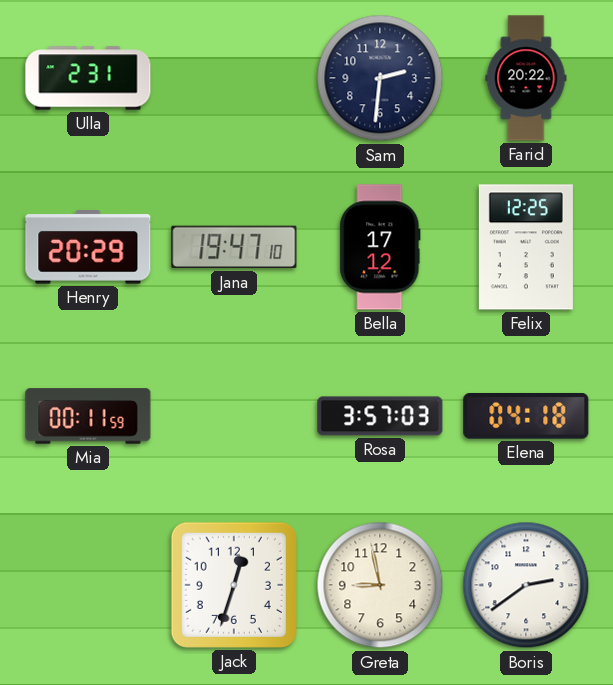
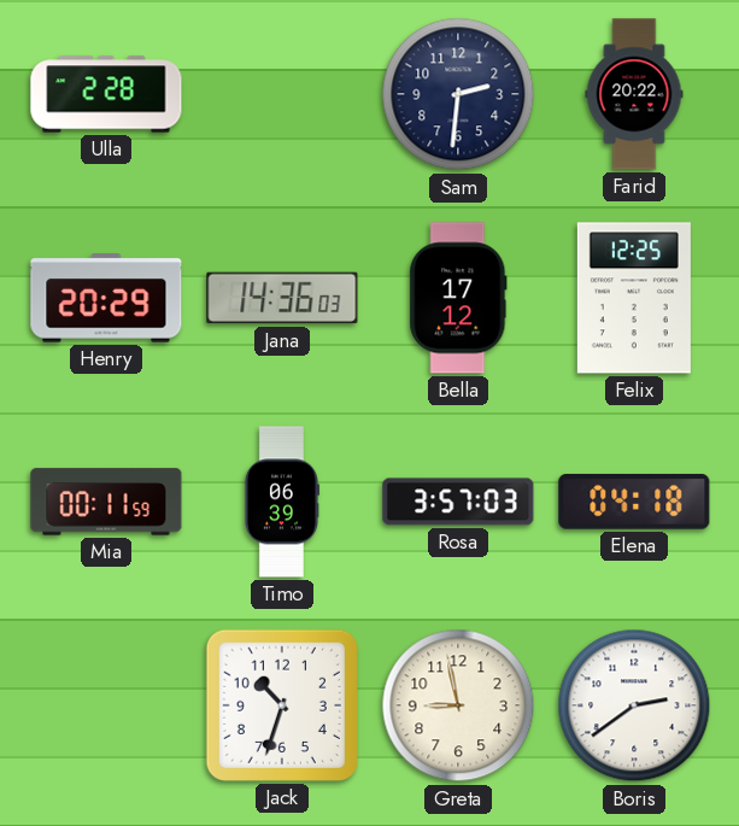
Ulla: 2:31 -> 2:28 (106, 94)
Jana: 19:47 -> 14:36 (282, 298)
Timo: none -> 06:39 (281, 502)
Jack: 12:33 -> 10:33 (282, 705)
